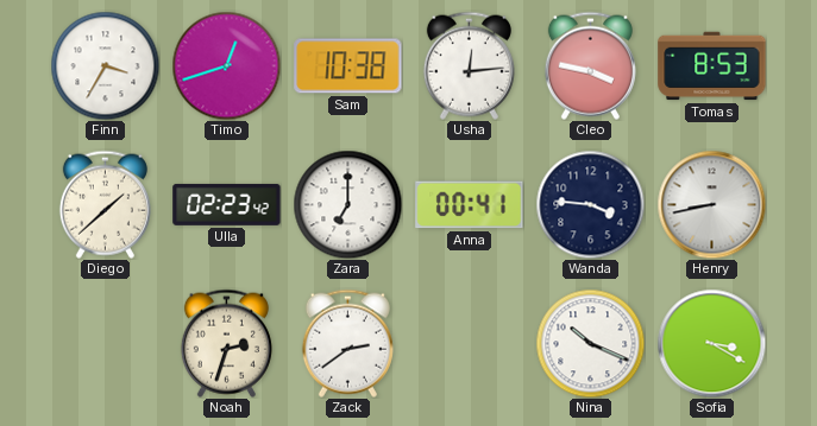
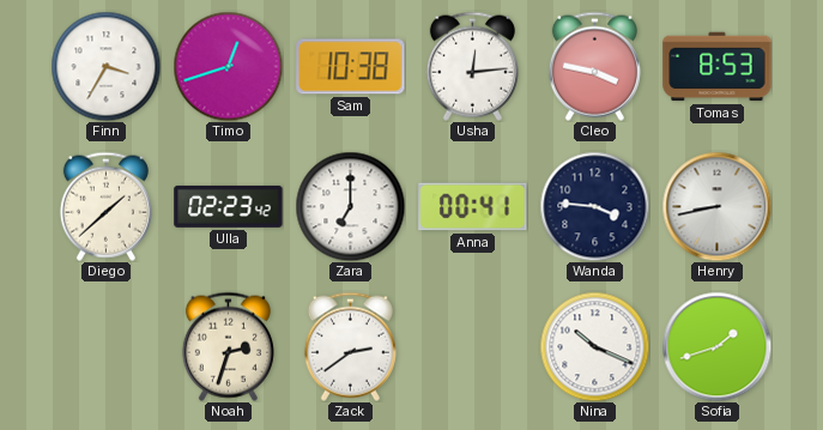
Sofia: 3:20 -> 1:42 (716, 346)
